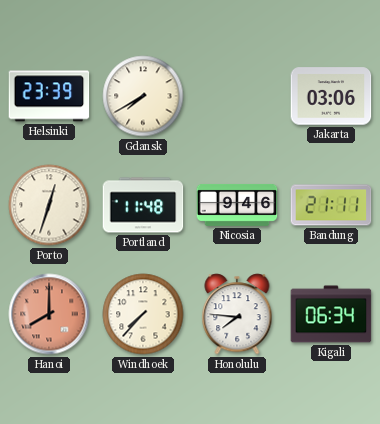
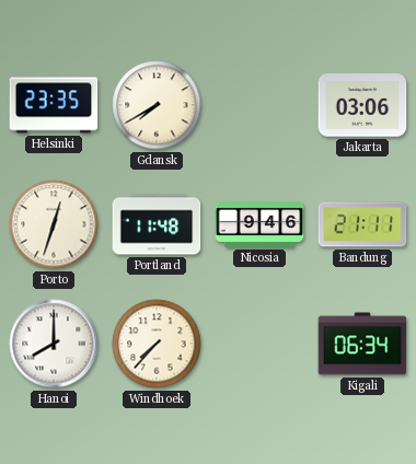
Helsinki: 23:39 -> 23:35 (54, 105)
Hanoi dial: salmon -> white (54, 344)
Honolulu: 7:46 -> none (237, 314)
